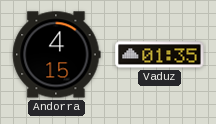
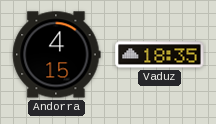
Vaduz: 01:35 -> 18:35 (160, 55)
